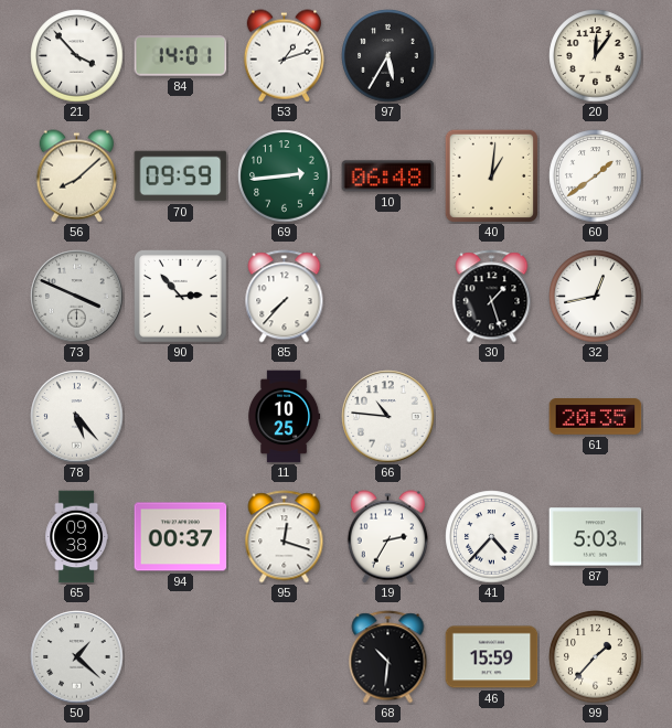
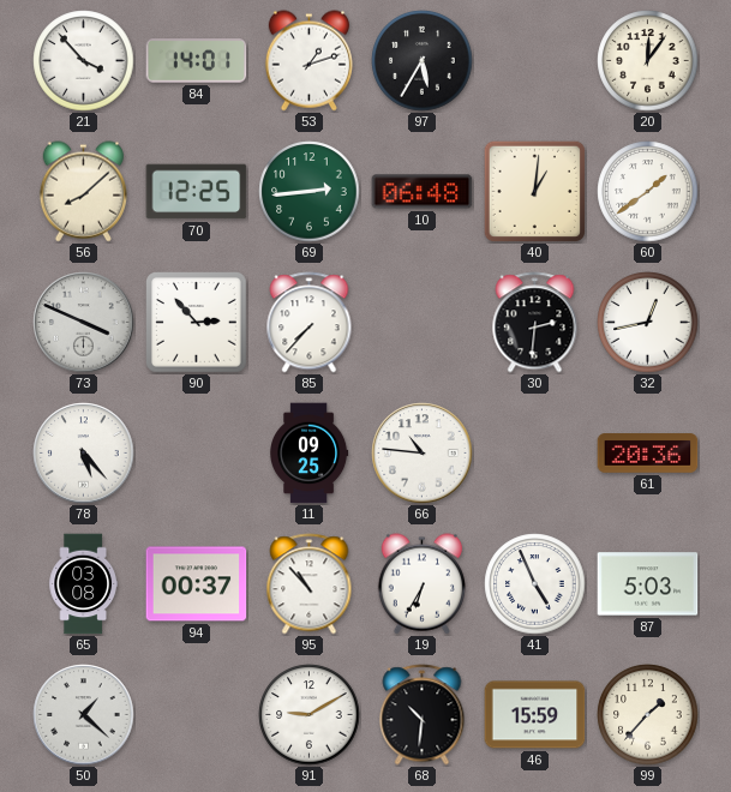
70: 09:59 -> 12:25 (197, 192)
30: 1:27 -> 2:31 (535, 323)
11: 10:25 -> 09:25 (310, 454)
61: 20:35 -> 20:36 (648, 454)
65: 09:38 -> 03:08 (83, 584)
95: 12:18 -> 10:53 (310, 584)
19: 2:35 -> 6:35 (421, 584)
41: 4:37 -> 4:56 (535, 584)
91: none -> 9:10 (310, 715)
